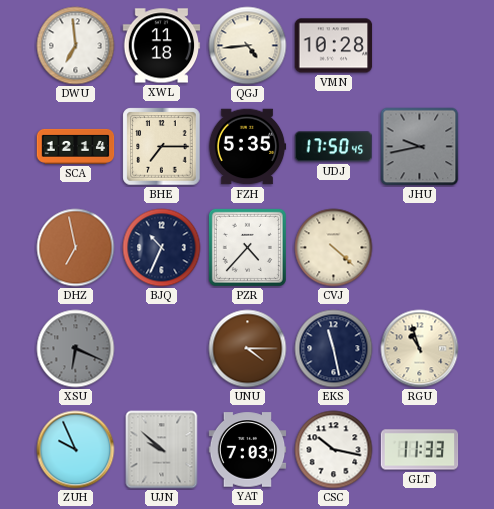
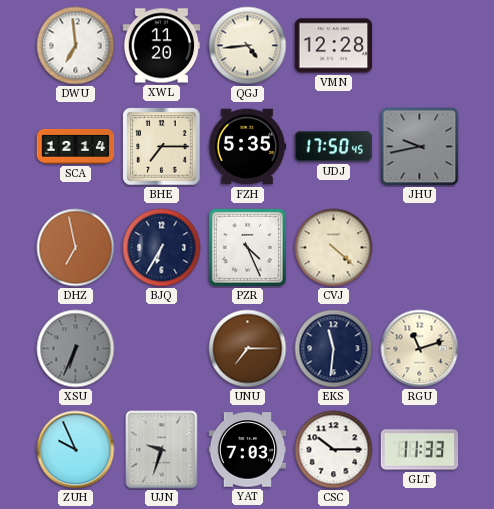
XWL: 11:18 -> 11:20 (162, 46)
VMN: 10:28 -> 12:28 (334, 46)
BJQ: 10:34 -> 6:35 (162, 248)
PZR: 4:37 -> 4:26 (247, 247)
XSU: 6:19 -> 6:34 (76, 349)
UNU: 4:15 -> 7:15 (248, 349)
EKS: 11:28 -> 11:31 (334, 349)
RGU: 10:57 -> 11:12 (420, 349)
UJN: 9:52 -> 9:33 (162, 450)
CSC: 10:17 -> 10:15 (334, 450)
